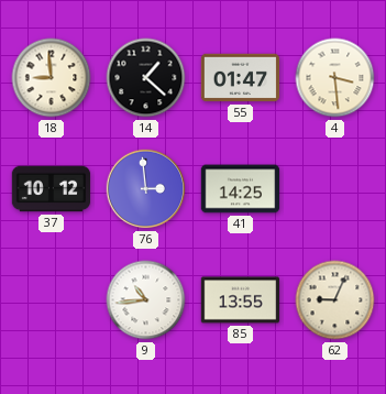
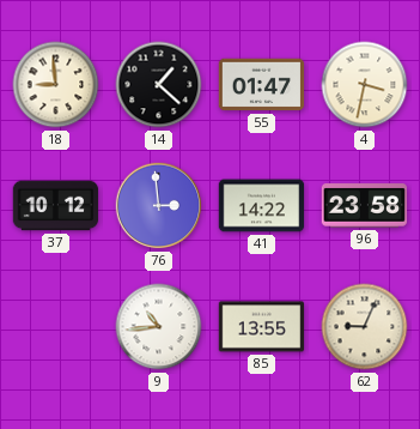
4: 3:29 -> 3:32 (365, 85)
41: 14:25 -> 14:22 (262, 206)
96: none -> 23:58 (365, 206)
